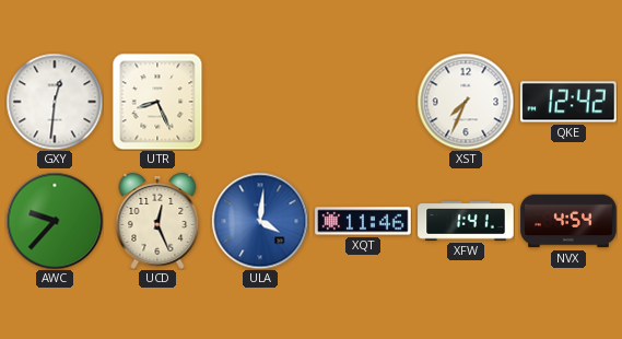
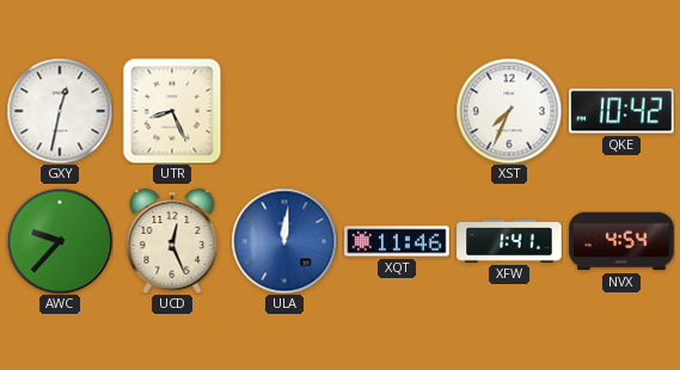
GXY: 12:31 -> 12:32 (60, 111)
QKE: 12:42 -> 10:42 (621, 111)
ULA: 4:01 -> 12:01 (284, 241)
